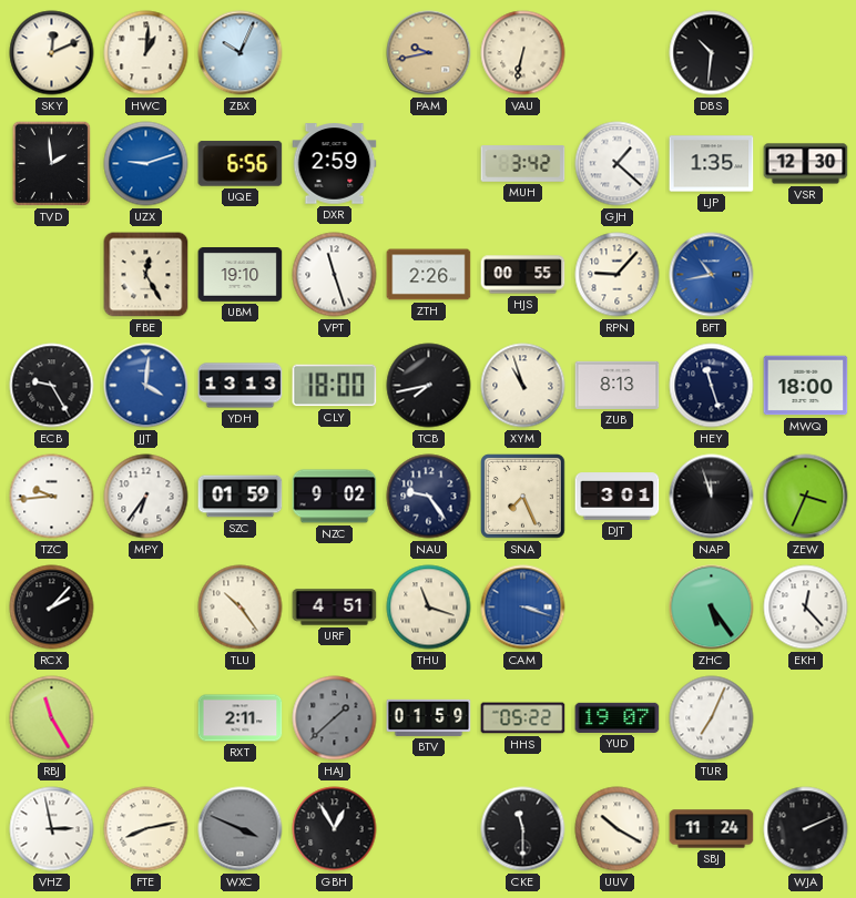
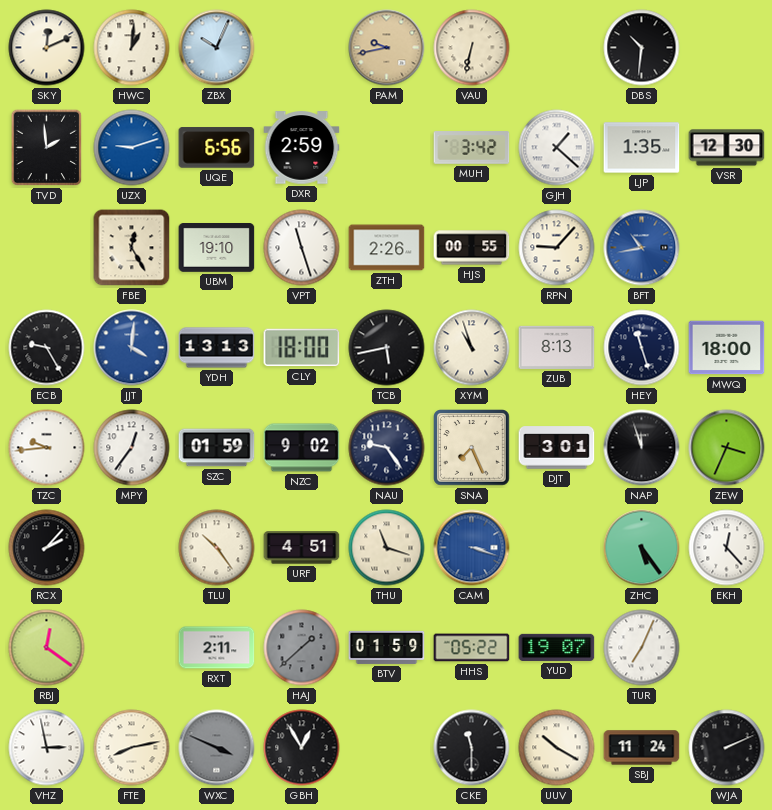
TCB: 7:43 -> 5:43 (387, 348)
MPY: 6:36 -> 12:36 (132, 448)
RBJ: 11:25 -> 12:21 (47, 648)
